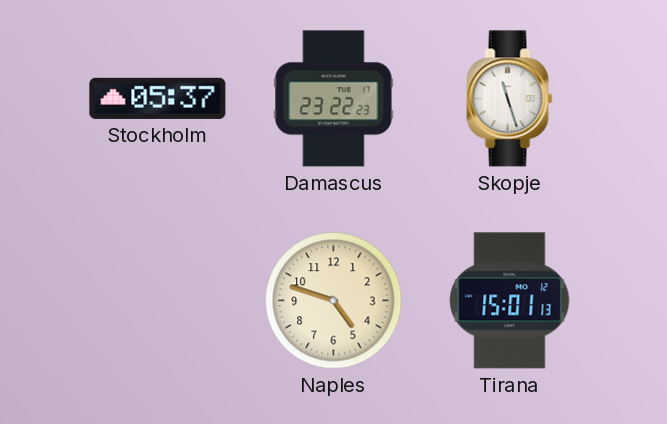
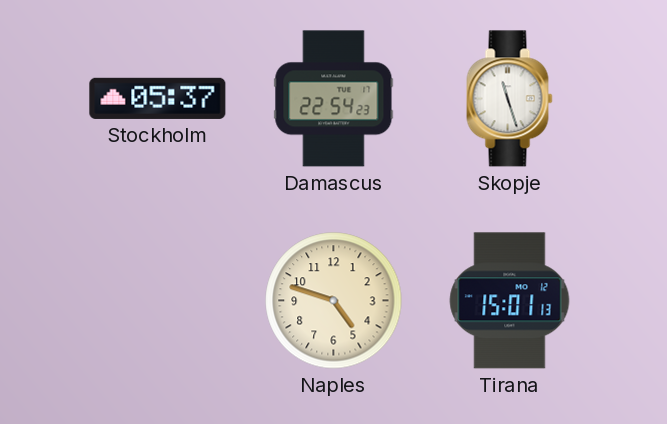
Damascus: 23:22 -> 22:54 (334, 99)
